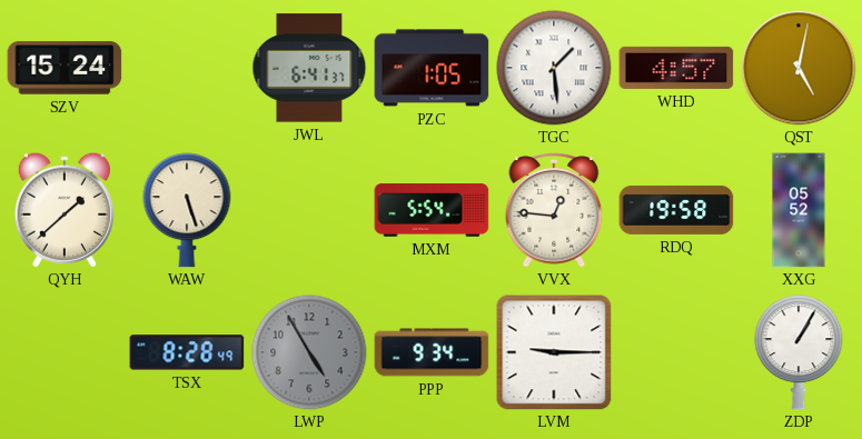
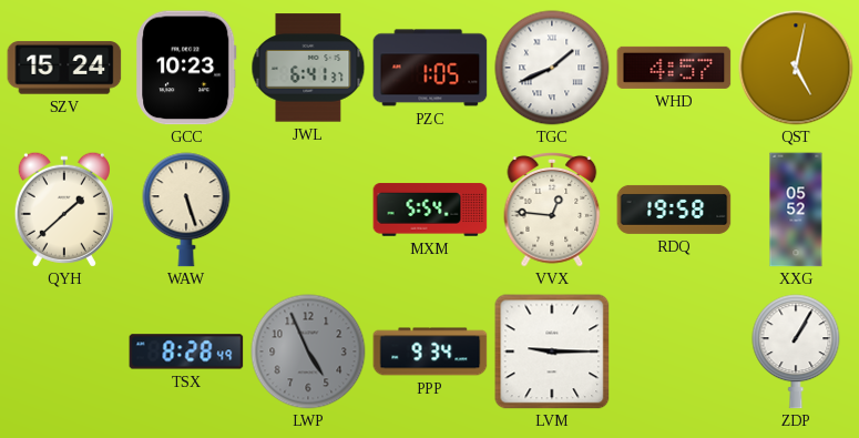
GCC: none -> 10:23 (186, 68)
TGC: 1:29 -> 1:41 (552, 68)
LWP: 4:55 -> 4:56 (308, 352)
